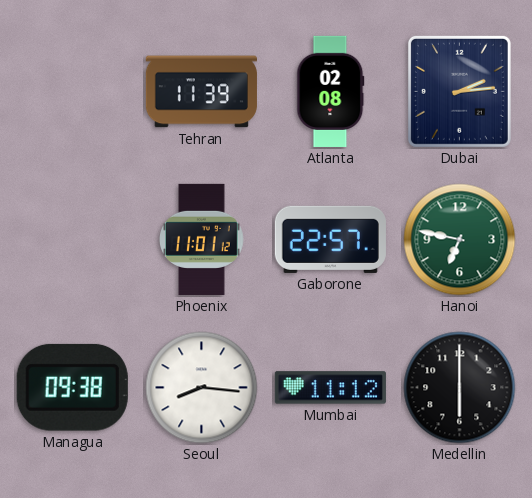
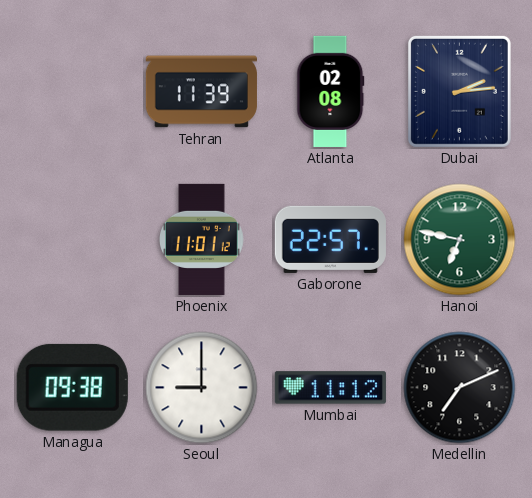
Seoul: 8:16 -> 9:00 (202, 388)
Medellin: 6:00 -> 7:11 (460, 388)
